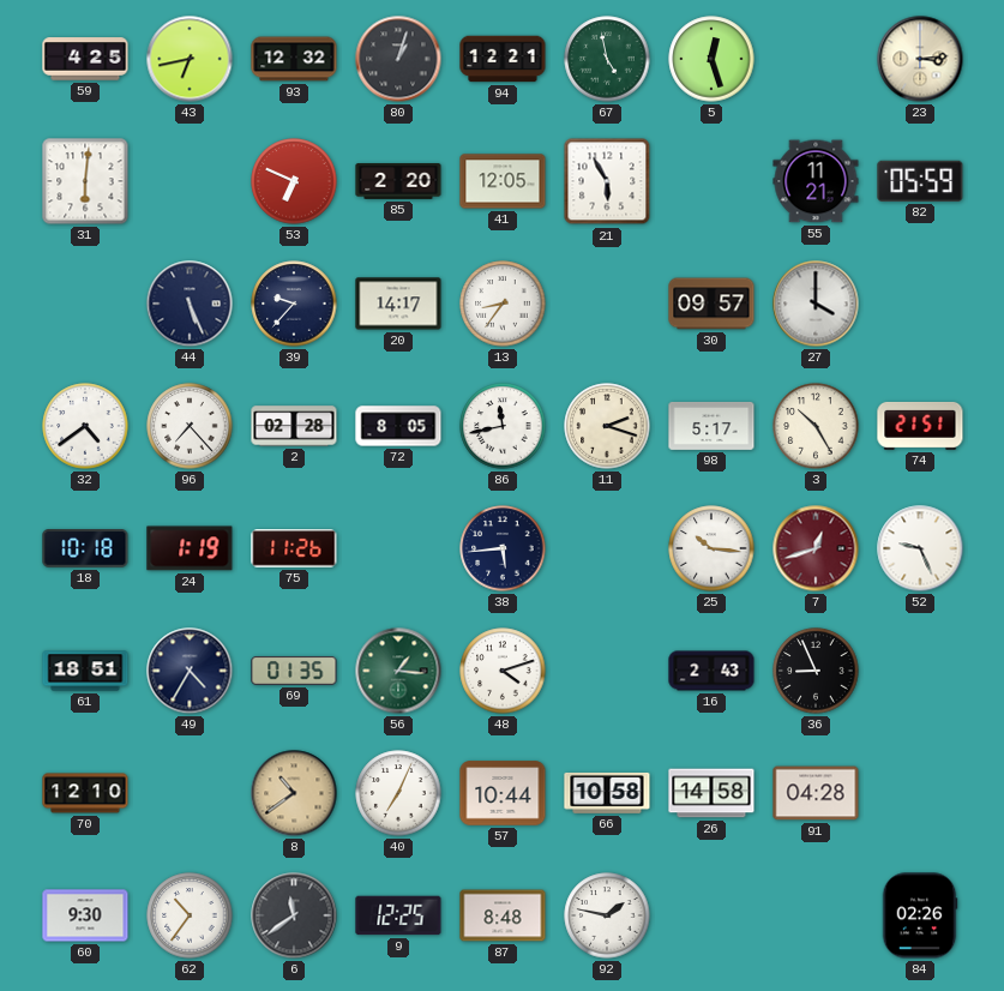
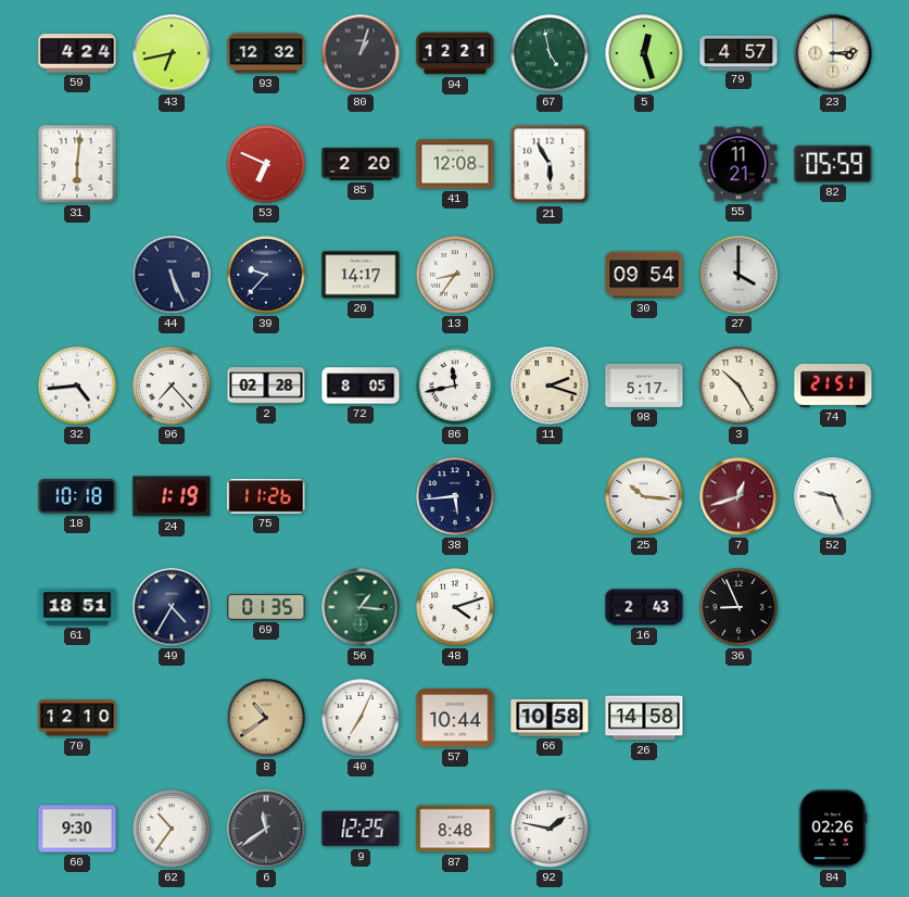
59: 4:25 -> 4:24 (77, 53)
79: none -> 4:57 (738, 52)
41: 12:05 -> 12:08 (455, 164)
30: 09:57 -> 09:54 (644, 275)
32: 4:39 -> 4:44 (77, 386)
91: 04:28 -> none (816, 793)
